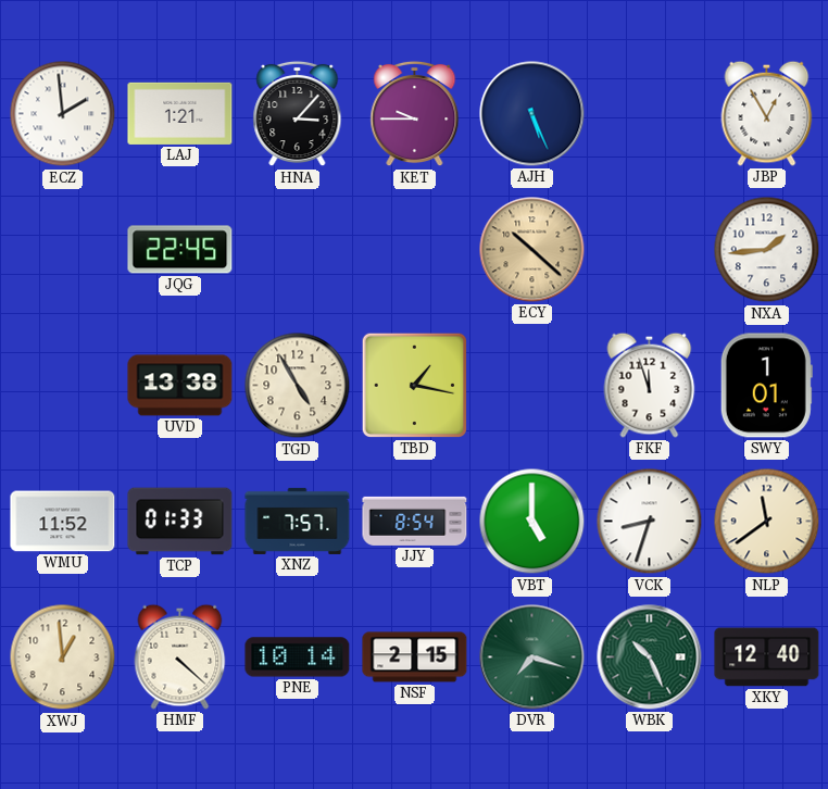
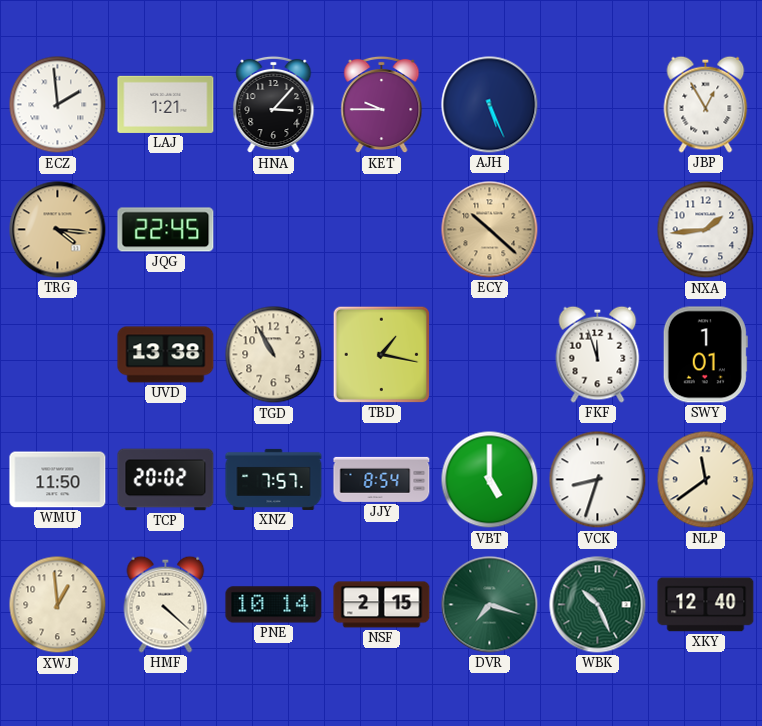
TRG: none -> 4:16 (58, 230)
TGD: 4:55 -> 10:55 (274, 355)
WMU: 11:52 -> 11:50 (58, 480)
TCP: 01:33 -> 20:02 (166, 480)
